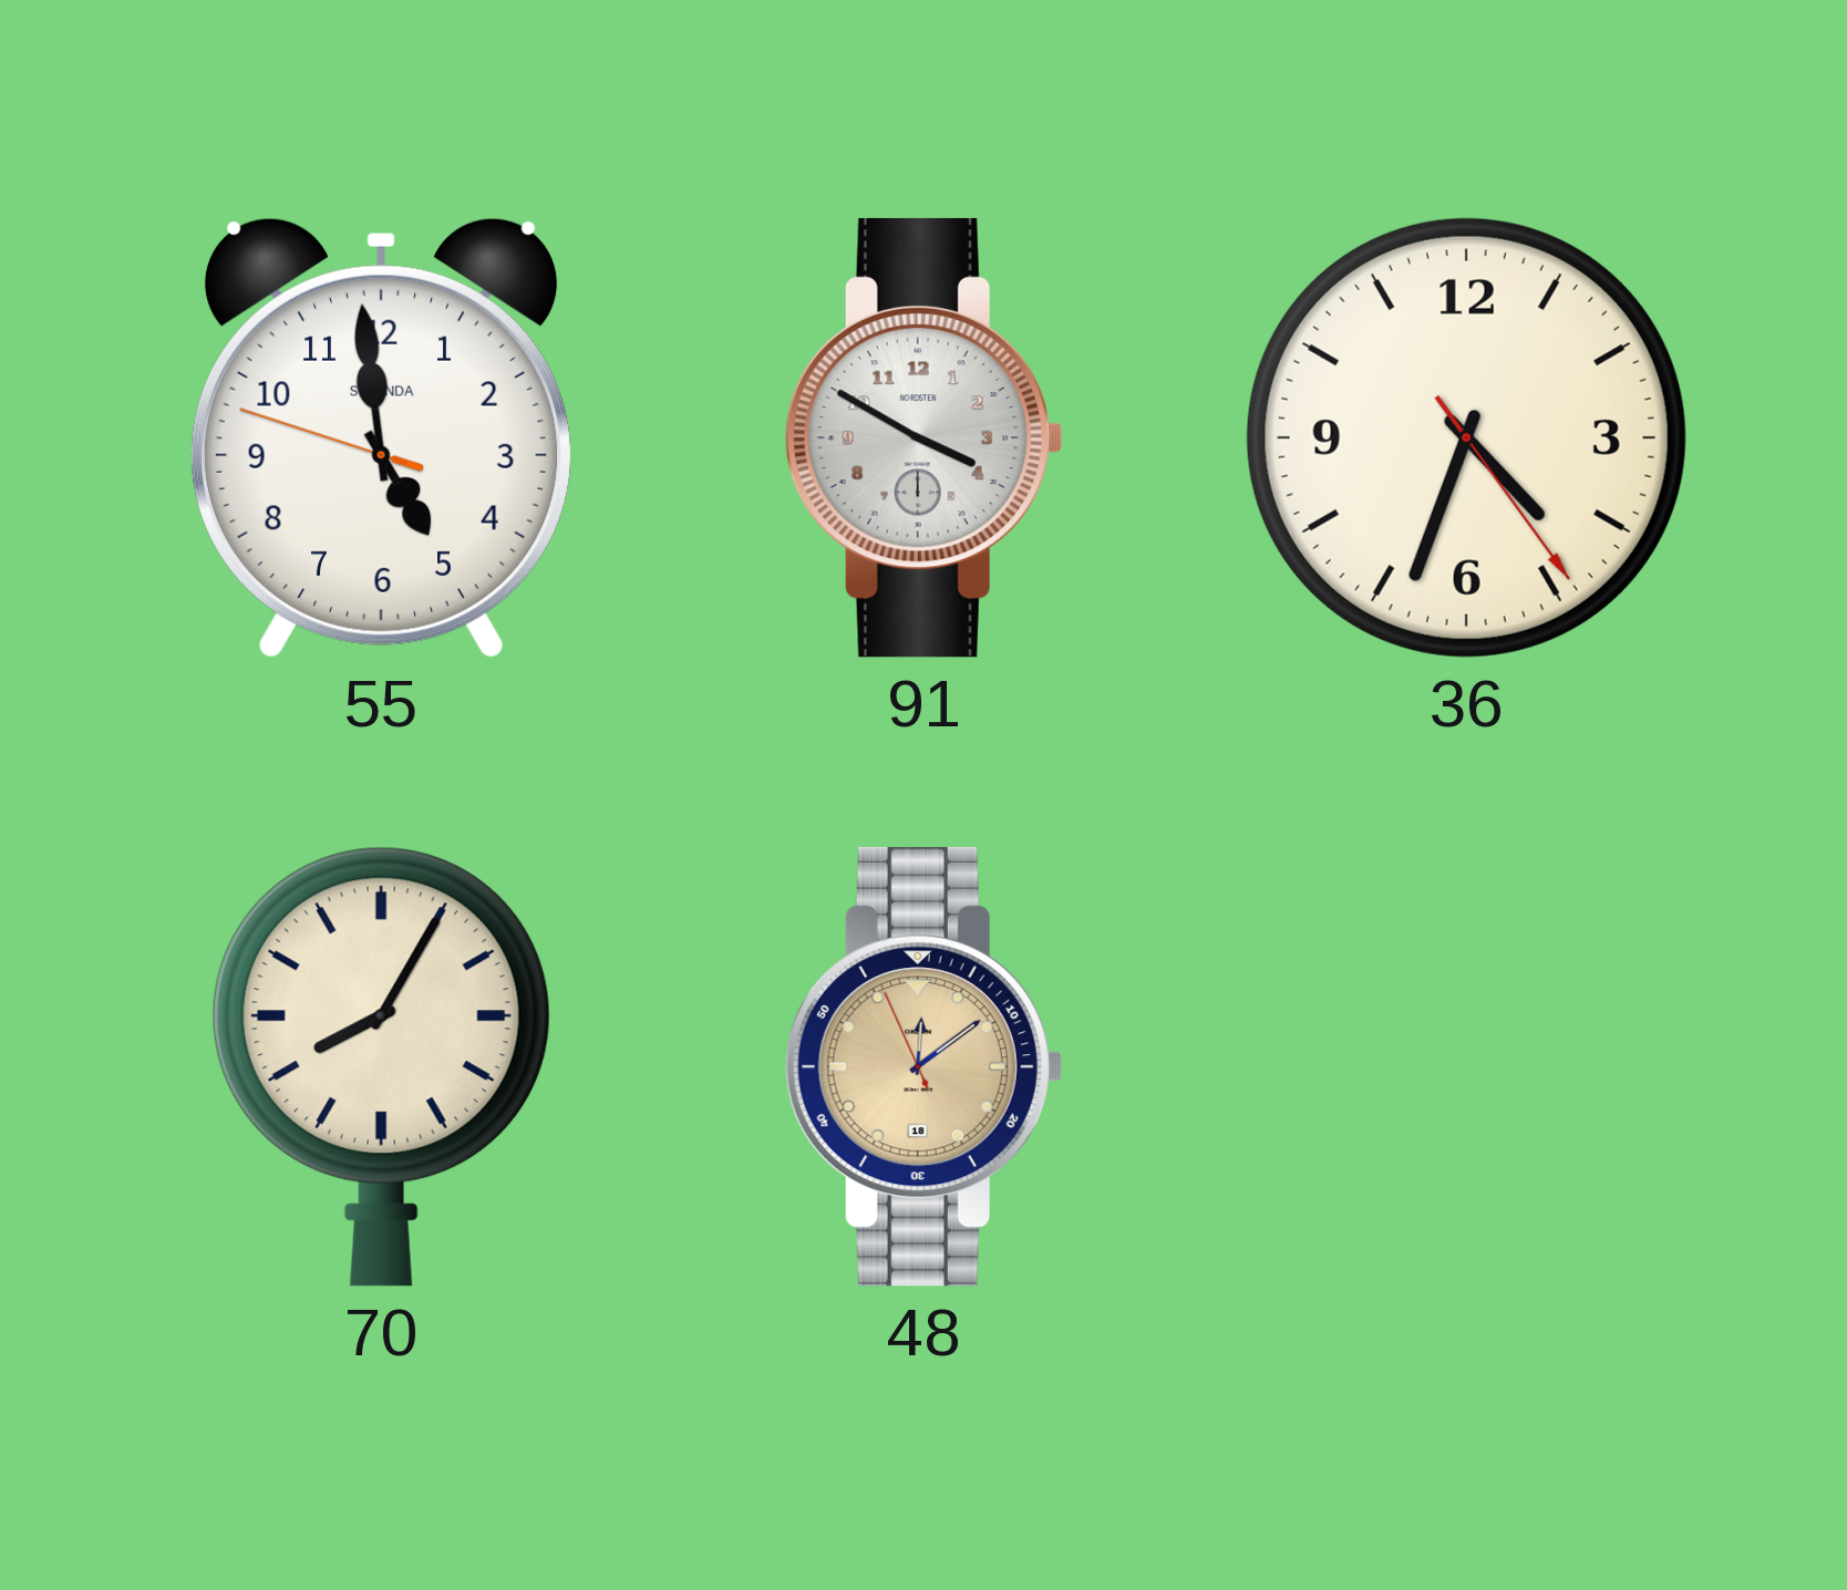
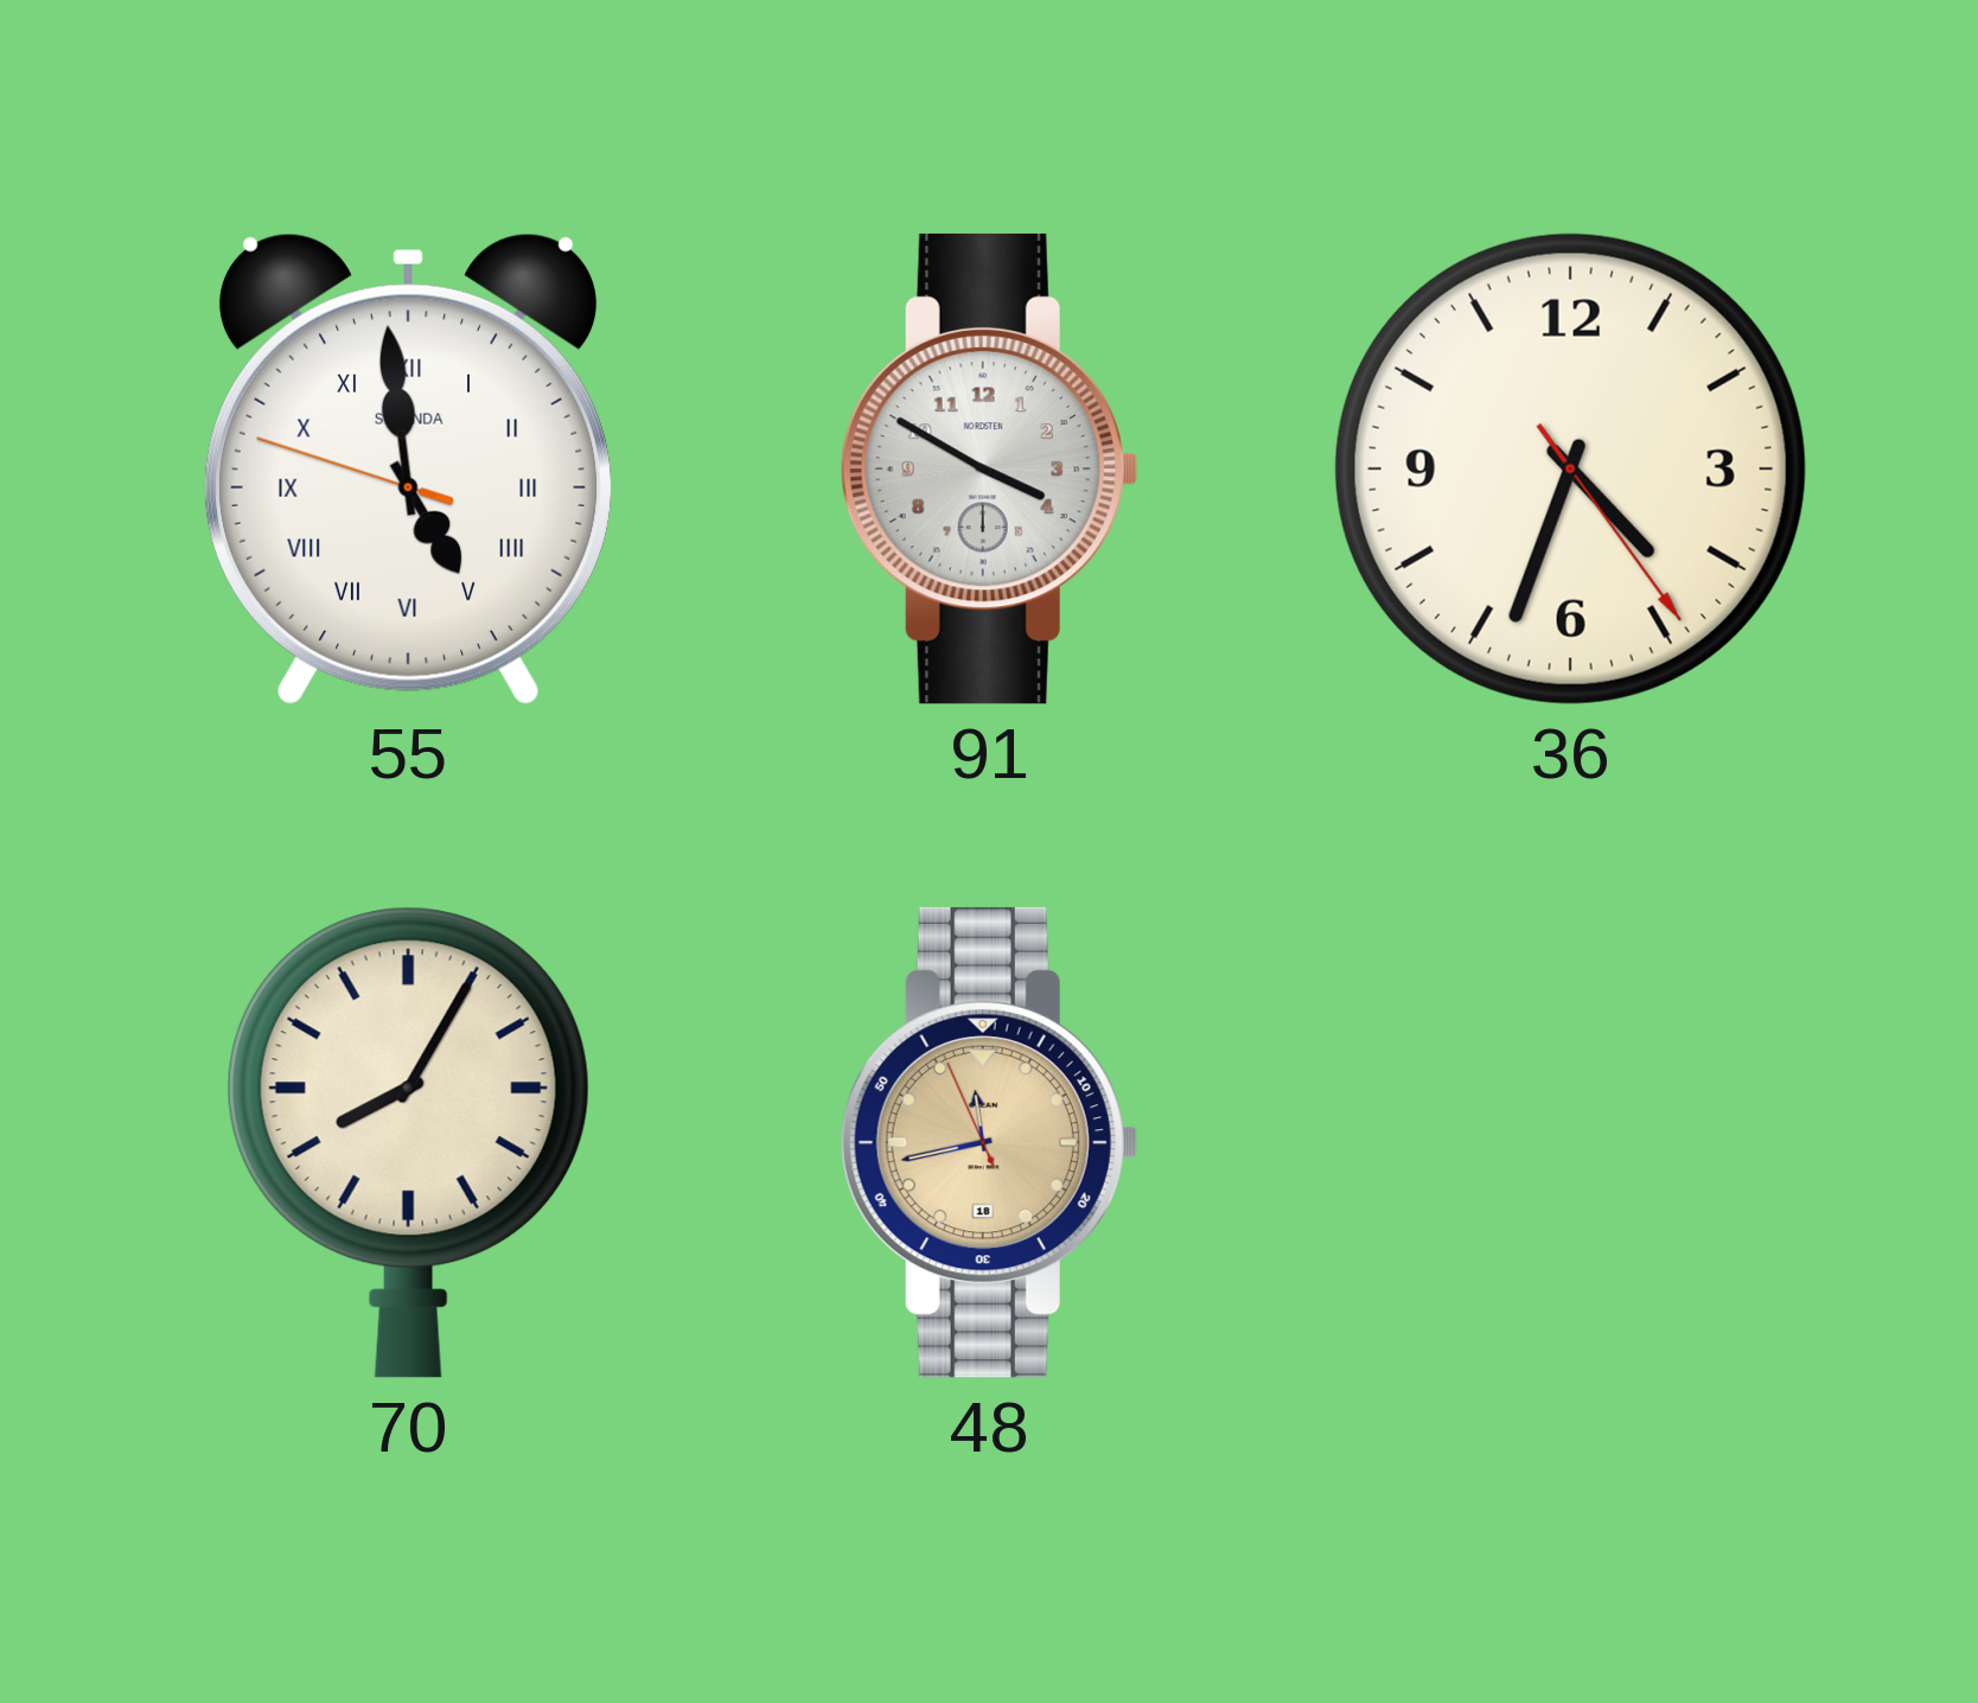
55 numerals: Arabic -> Roman (408, 468)
48: 12:08 -> 11:42 (989, 1142)
